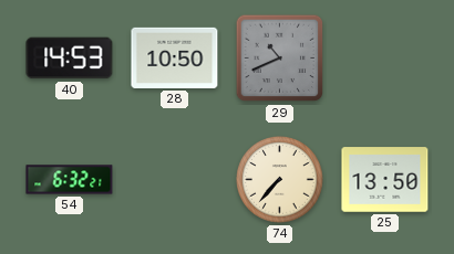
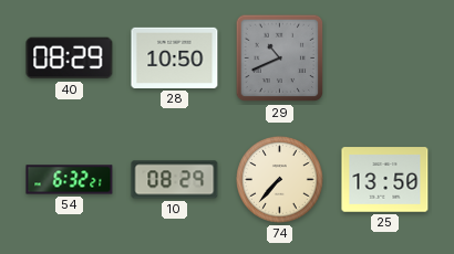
40: 14:53 -> 08:29 (70, 59)
10: none -> 08:29 (175, 180)
